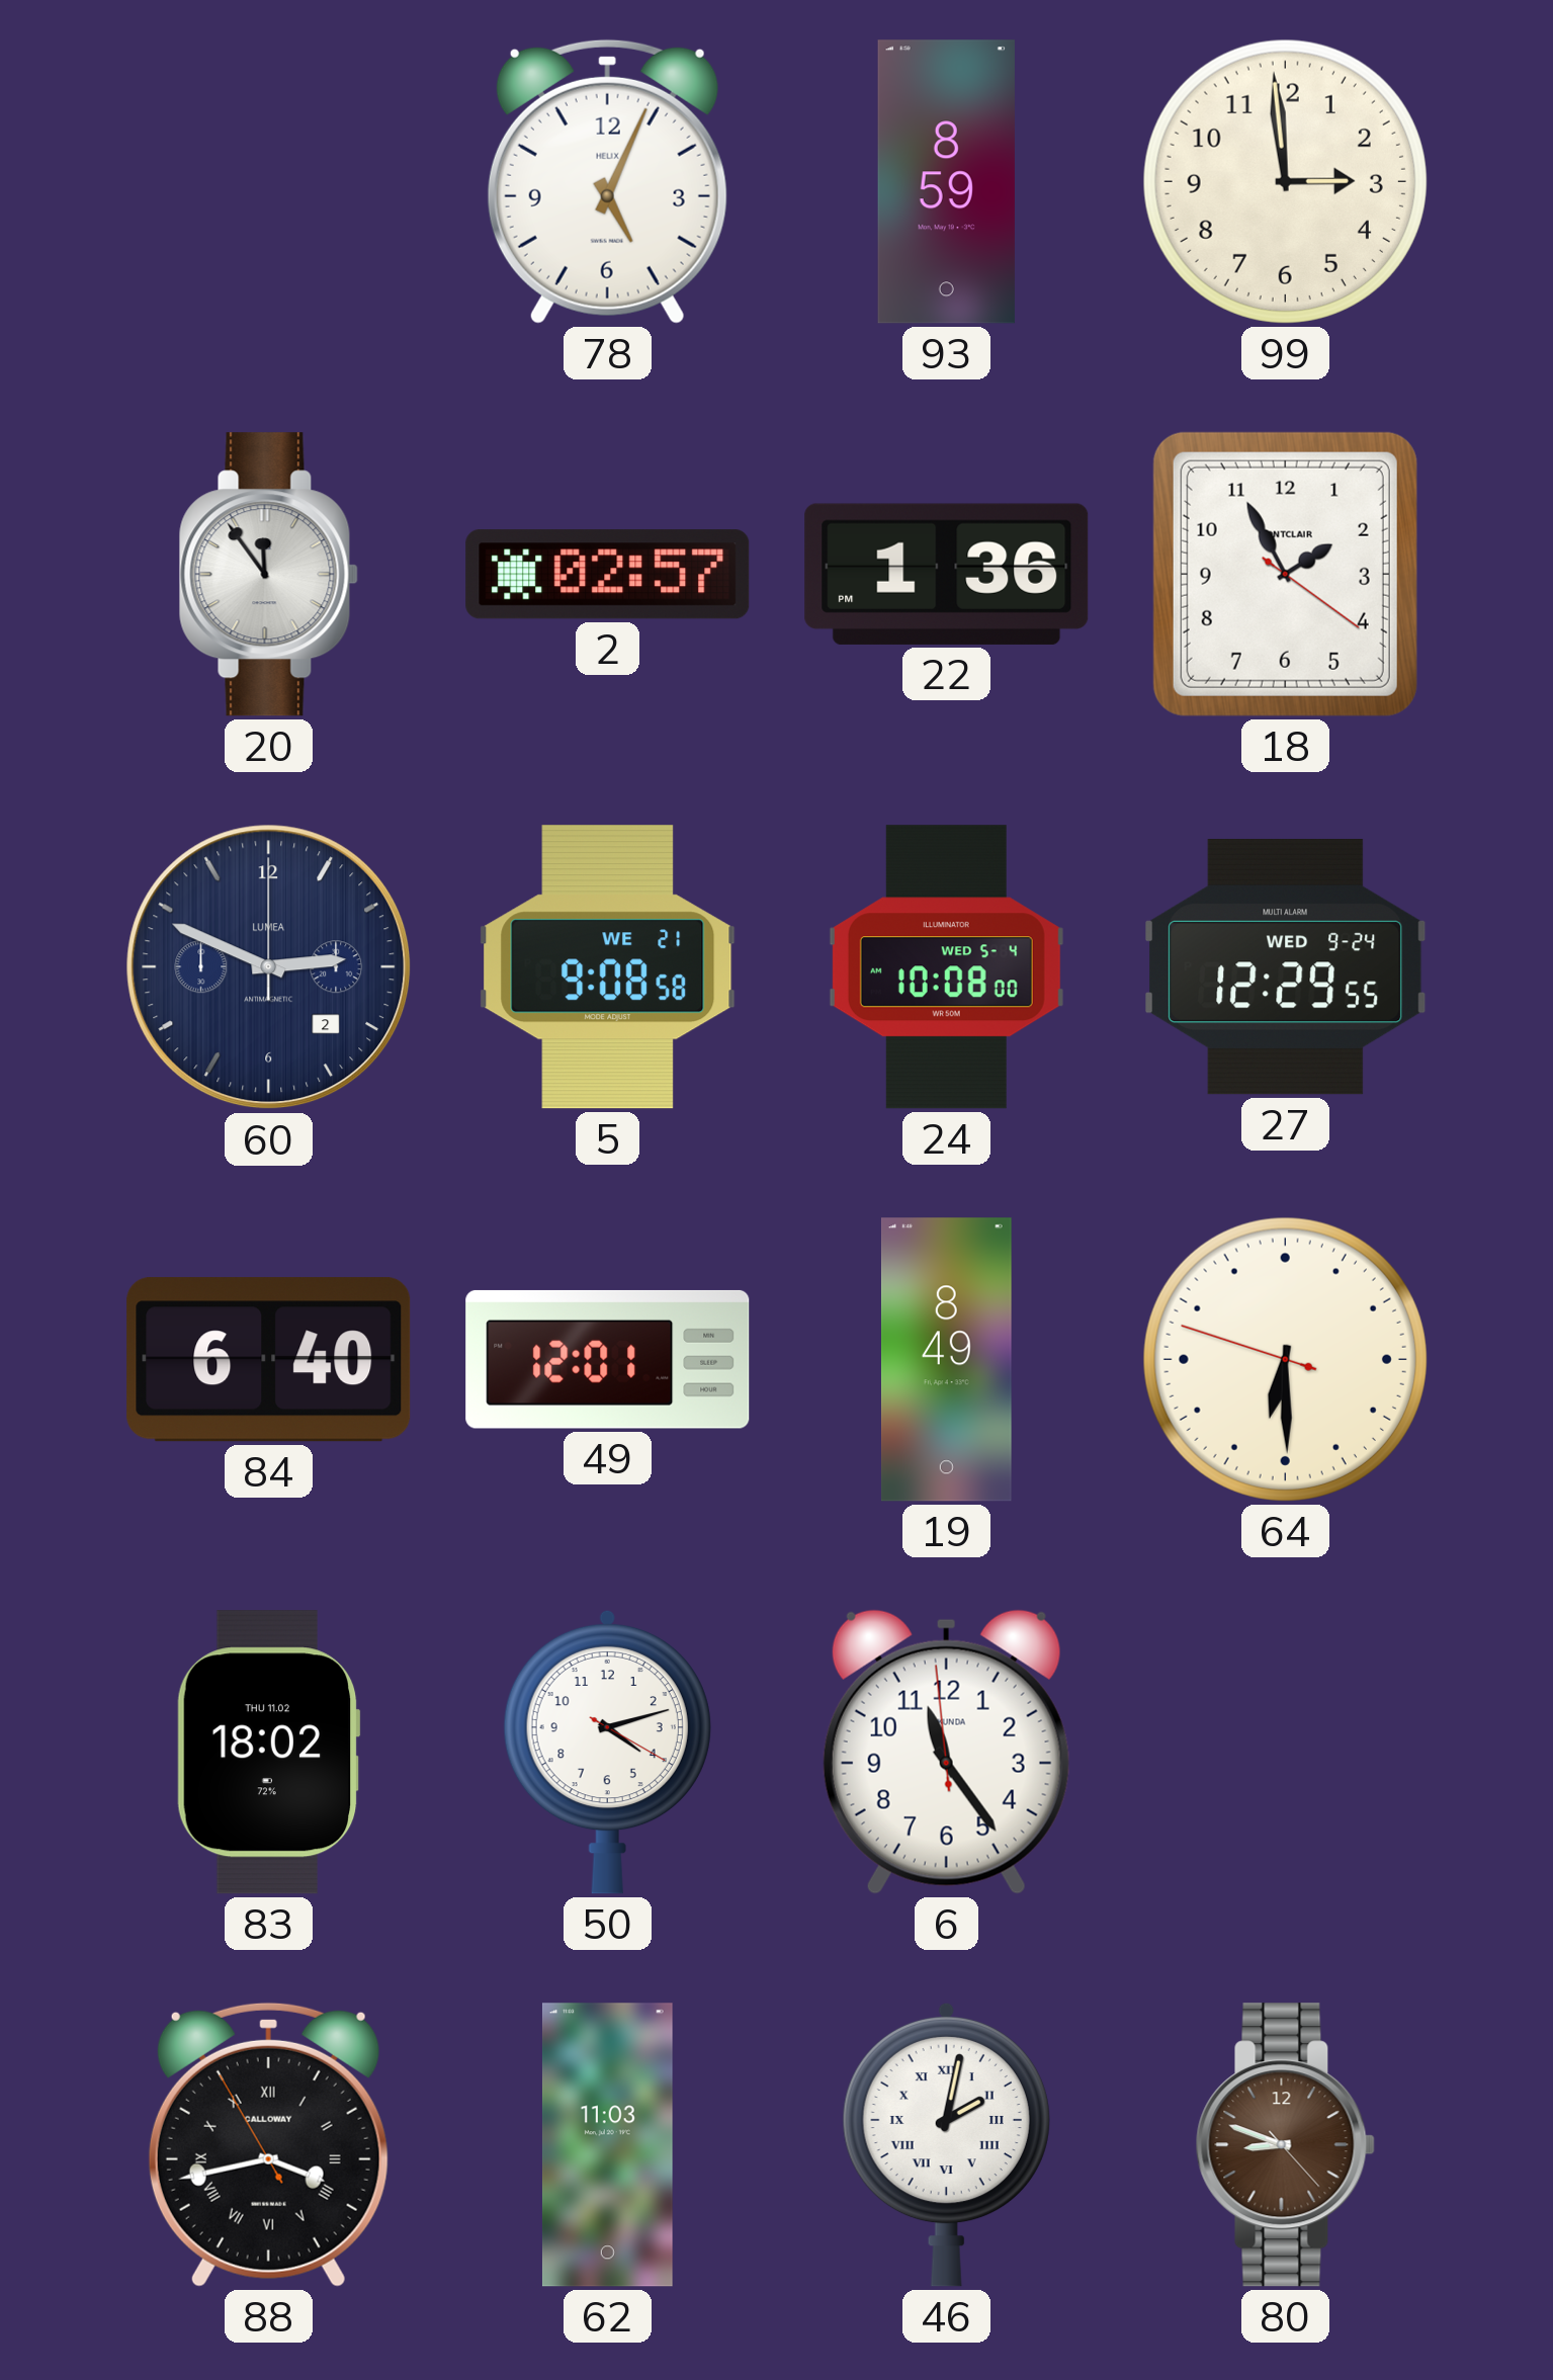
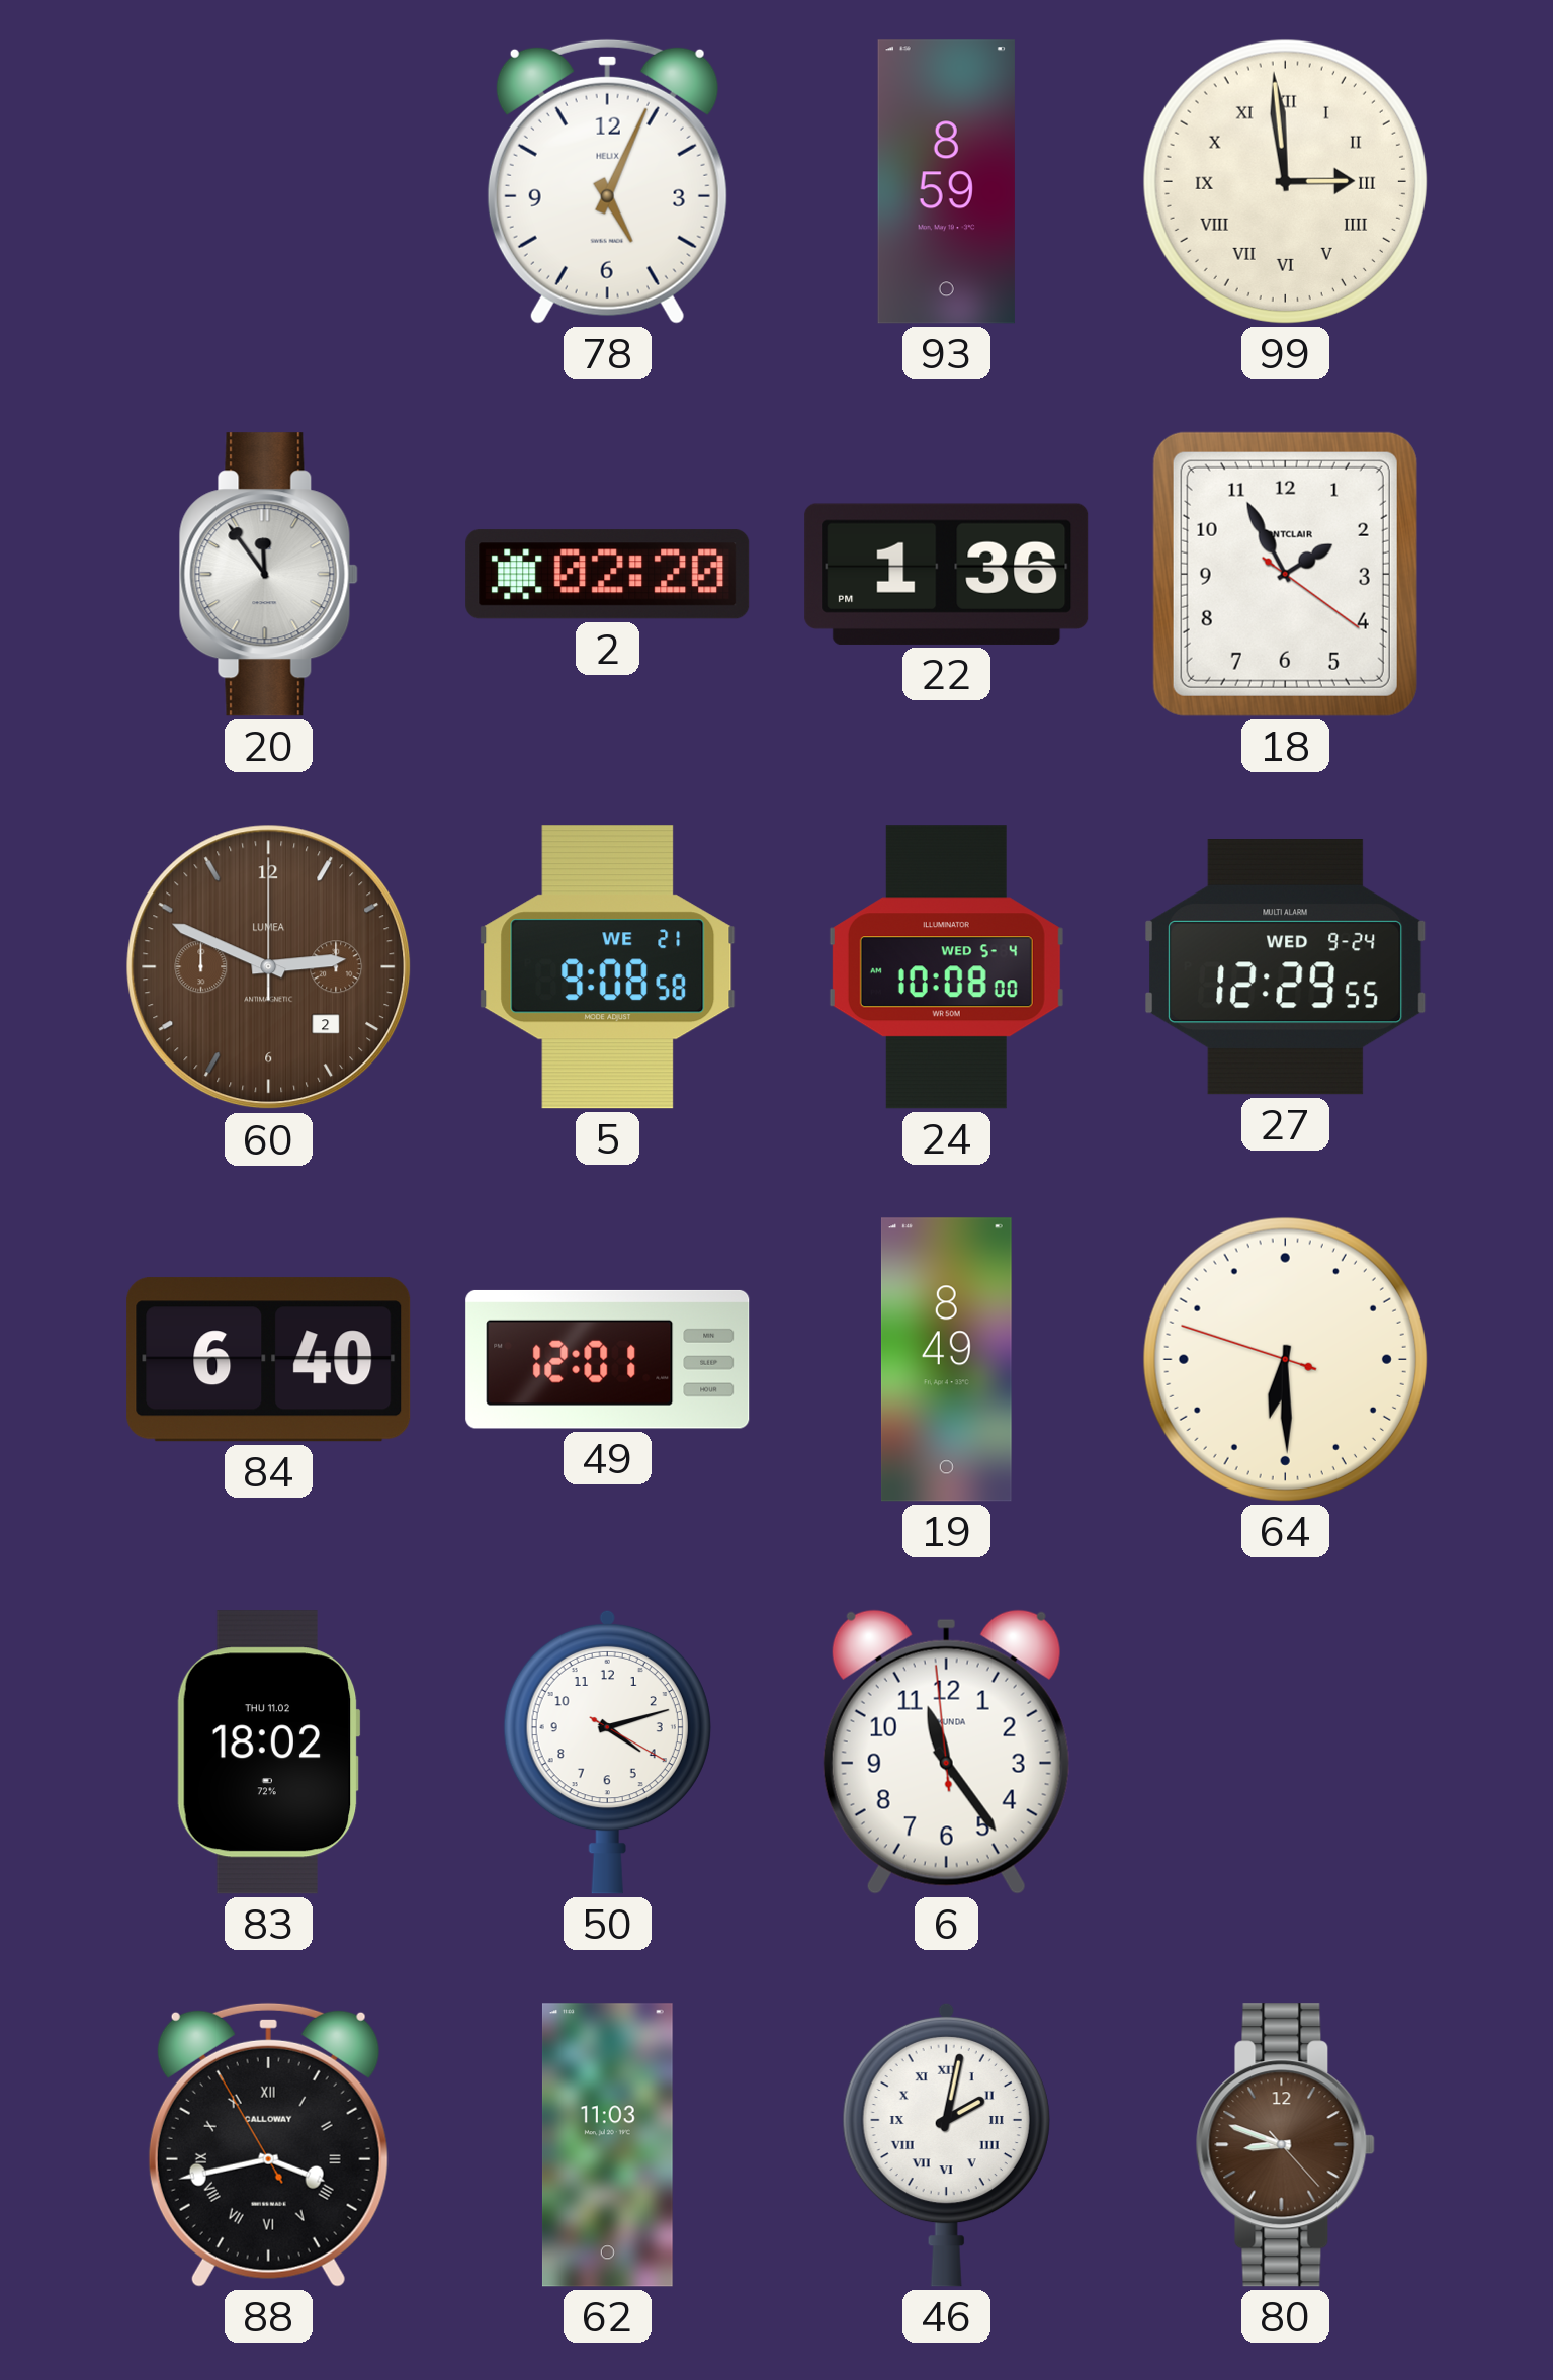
99 numerals: Arabic -> Roman (1285, 181)
2: 02:57 -> 02:20 (608, 575)
60 dial: navy -> brown (269, 967)
